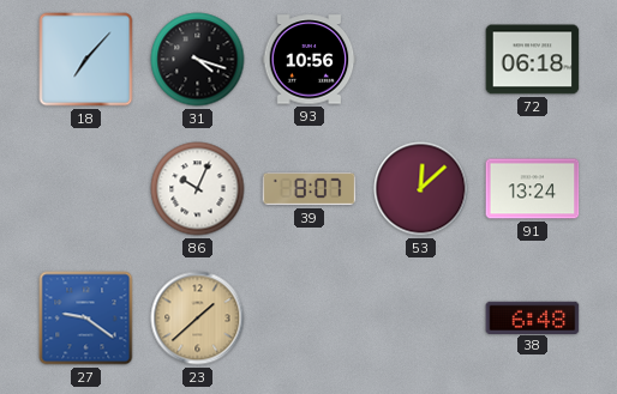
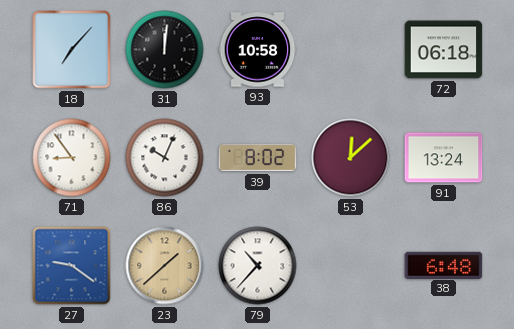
31: 4:18 -> 12:01 (165, 50)
93: 10:56 -> 10:58 (258, 50)
71: none -> 8:54 (72, 158)
39: 8:07 -> 8:02 (258, 158)
79: none -> 10:37 (258, 266)
